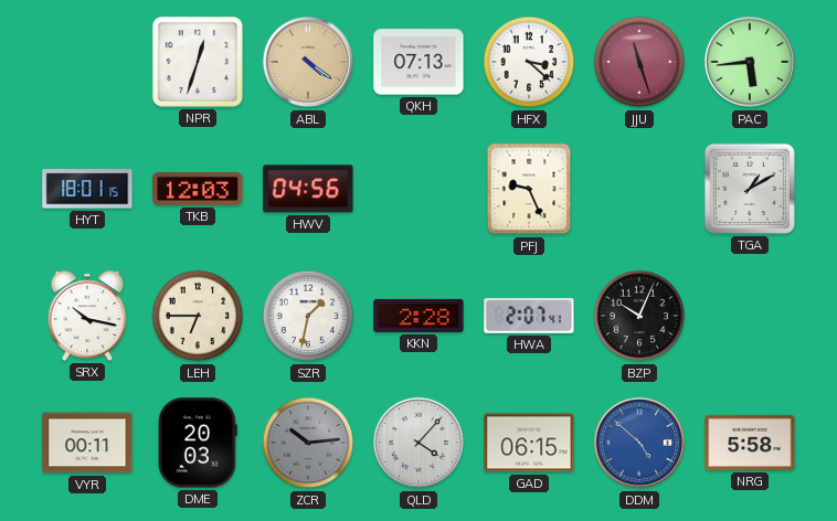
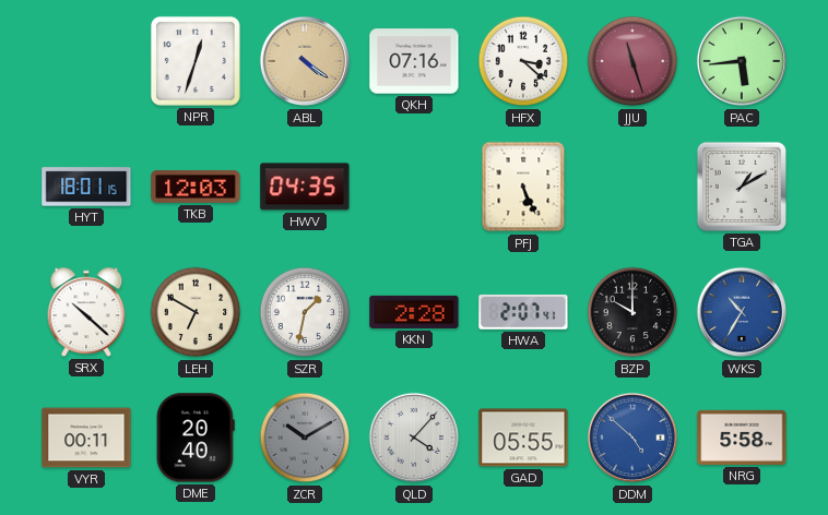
QKH: 07:13 -> 07:16 (414, 61)
HWV: 04:56 -> 04:35 (305, 187)
PFJ: 9:26 -> 5:26 (523, 187)
SRX: 10:17 -> 10:22 (86, 312)
LEH: 6:45 -> 6:50 (196, 312)
BZP: 10:04 -> 10:00 (632, 312)
WKS: none -> 10:35 (742, 312)
DME: 20:03 -> 20:40 (196, 438)
ZCR: 10:14 -> 10:10 (305, 438)
GAD: 06:15 -> 05:55 (523, 438)
